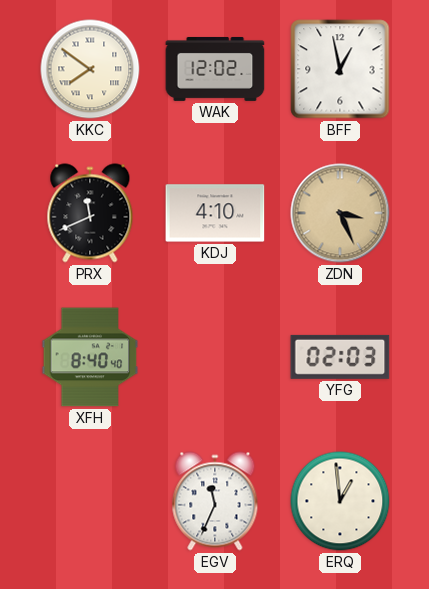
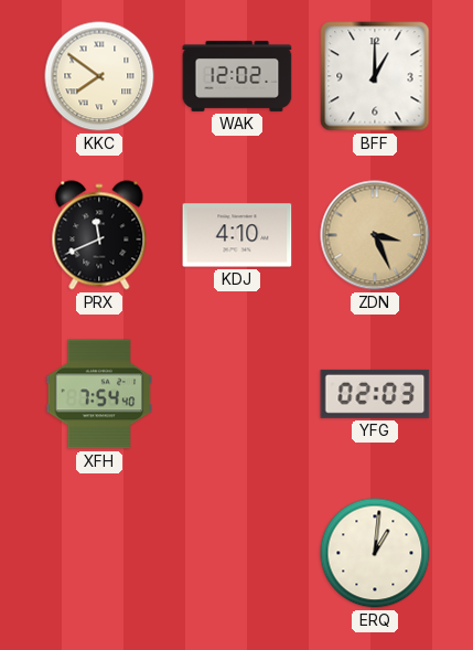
BFF: 12:58 -> 1:00 (375, 76)
XFH: 8:40 -> 7:54 (99, 394)
EGV: 11:34 -> none (215, 501)
ERQ: 12:59 -> 1:01 (375, 553)
